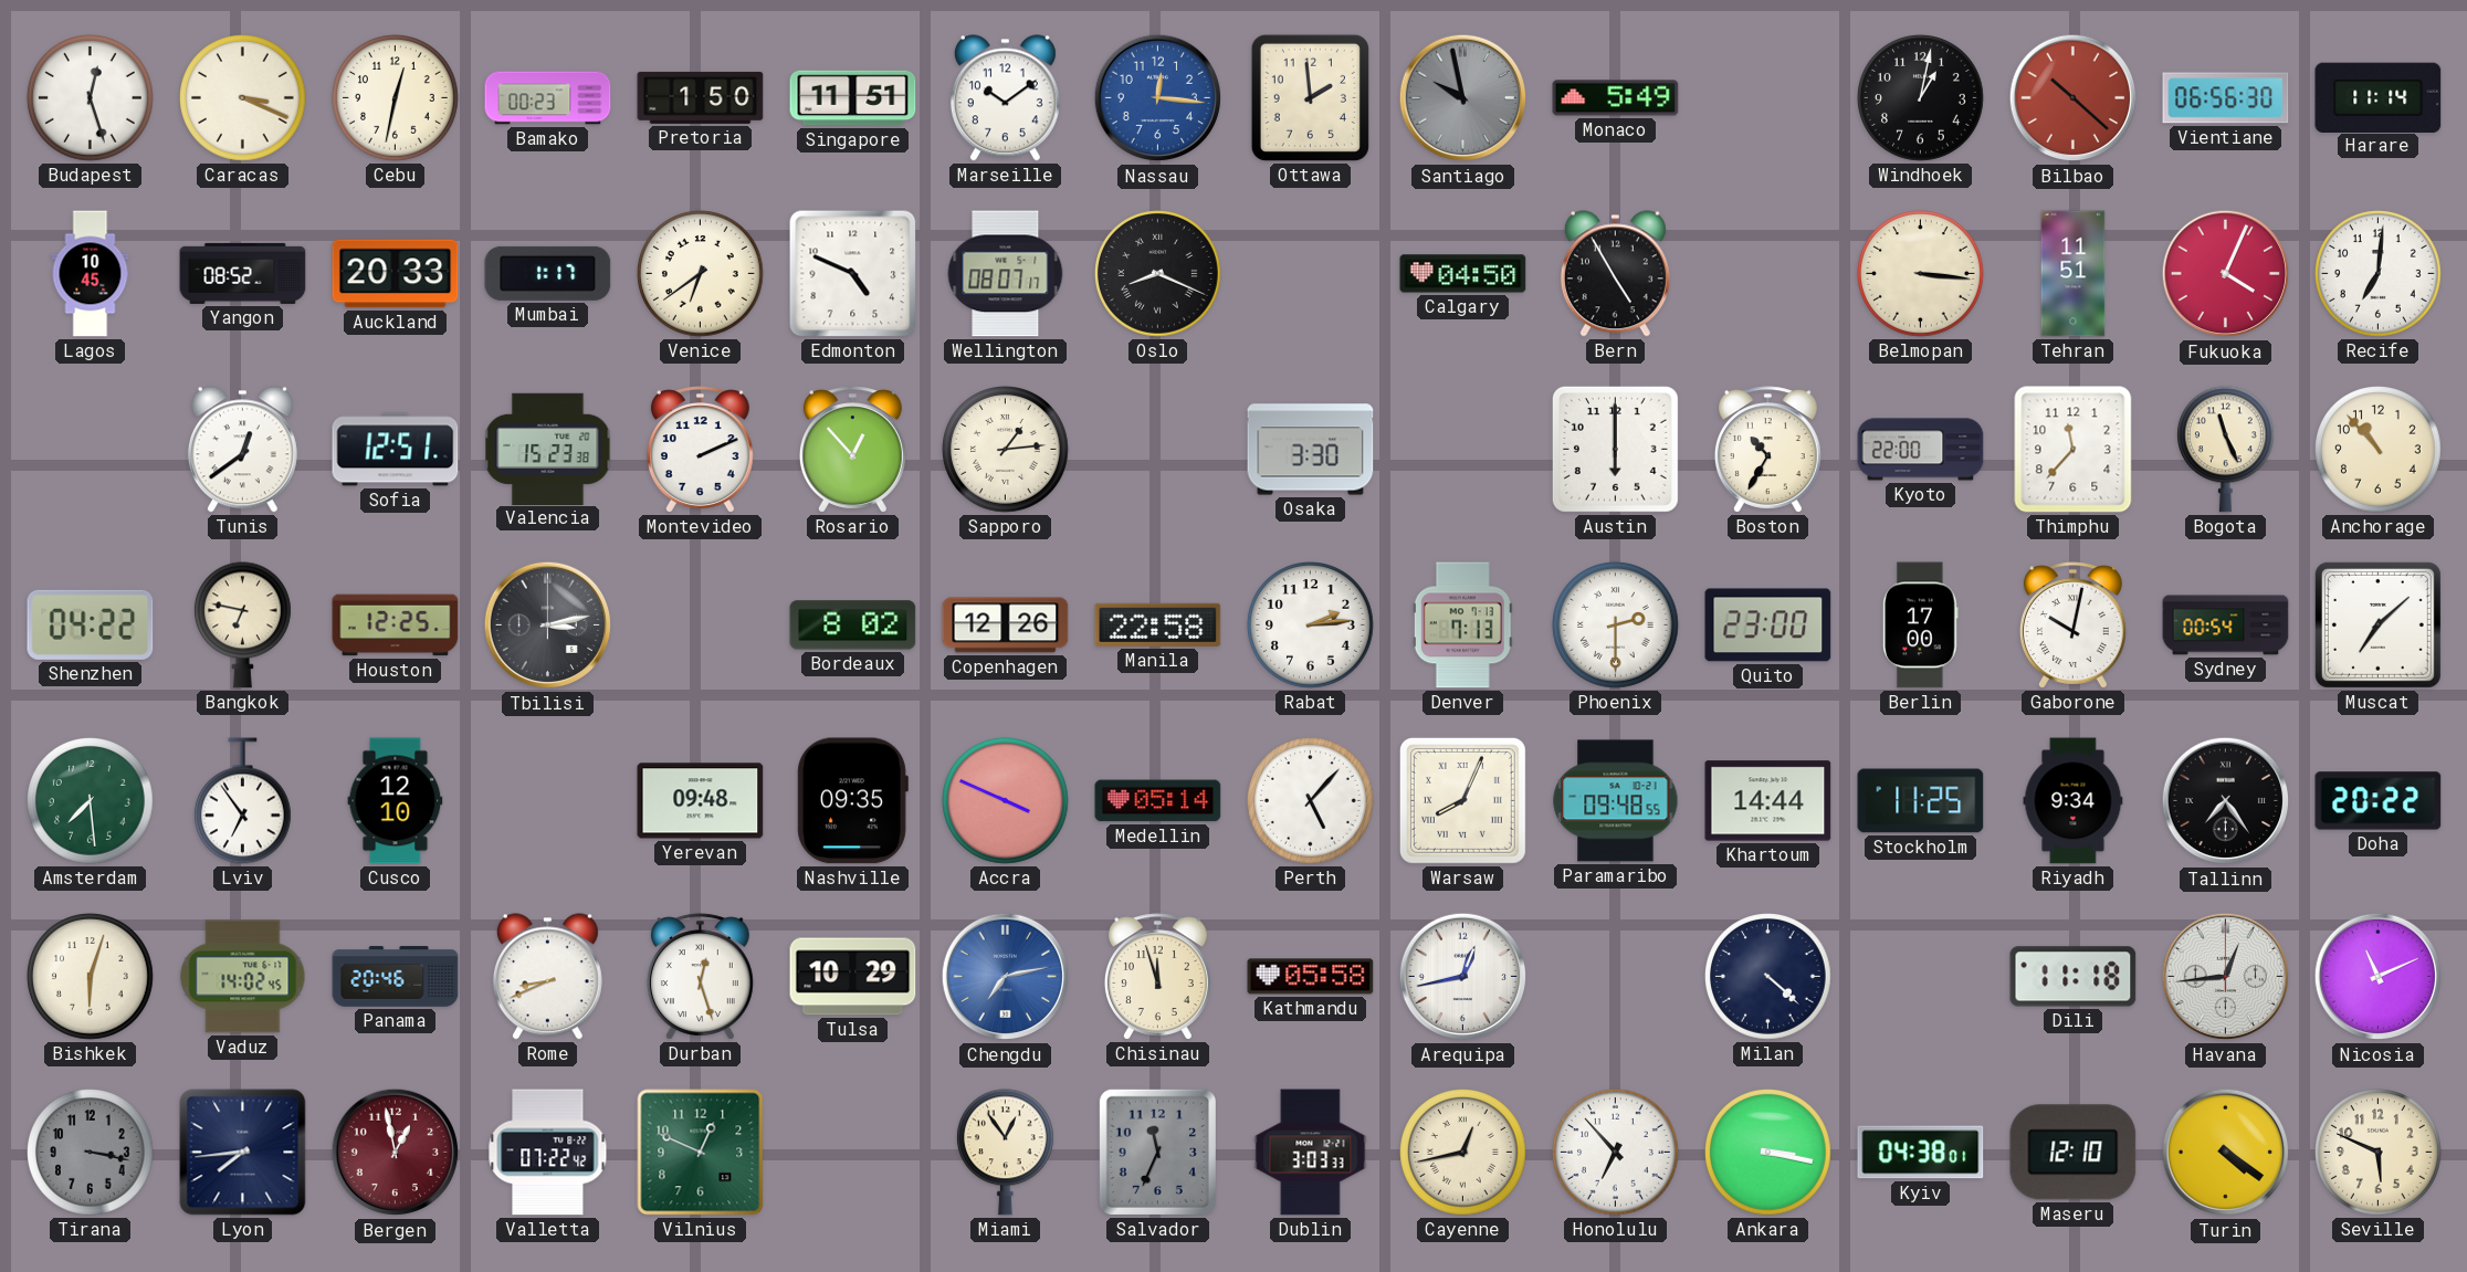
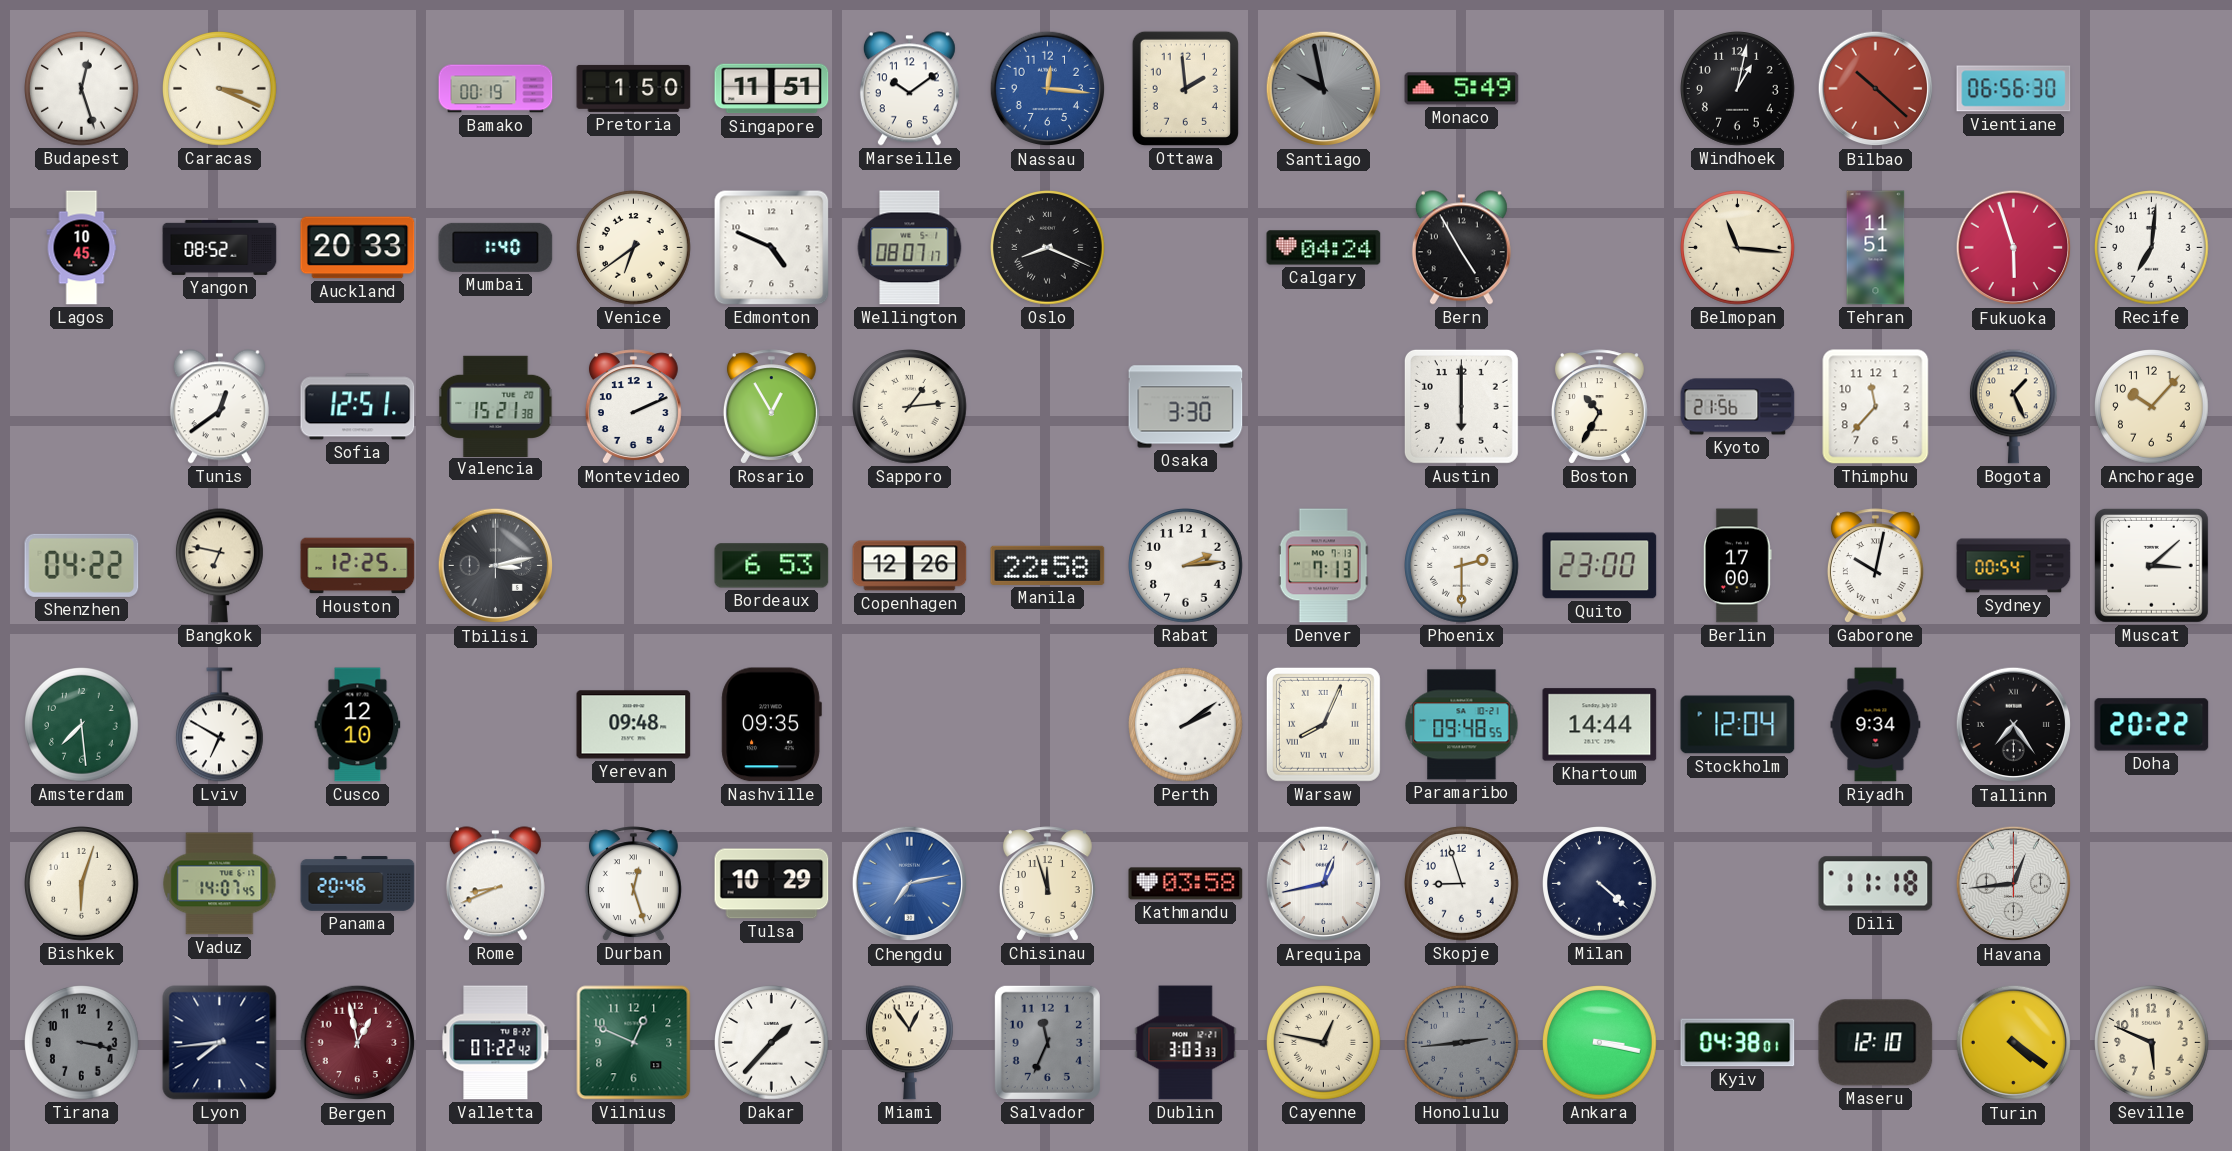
Cebu: 12:32 -> none (396, 98)
Bamako: 00:23 -> 00:19 (496, 89)
Harare: 11:14 -> none (2379, 97)
Mumbai: 1:17 -> 1:40 (496, 247)
Calgary: 04:50 -> 04:24 (1324, 248)
Belmopan: 3:16 -> 11:16 (1738, 248)
Fukuoka: 4:04 -> 5:57 (2014, 248)
Valencia: 15:23 -> 15:21 (496, 406)
Rosario: 12:53 -> 12:55 (771, 407)
Kyoto: 22:00 -> 21:56 (1738, 407)
Bogota: 11:26 -> 1:26 (2013, 407)
Anchorage: 10:53 -> 10:07 (2152, 407)
Bordeaux: 8:02 -> 6:53 (772, 566)
Muscat: 7:08 -> 3:08 (2151, 565)
Lviv: 6:54 -> 6:50 (219, 725)
Accra: 3:49 -> none (1006, 801)
Medellin: 05:14 -> none (1158, 801)
Perth: 5:07 -> 2:09 (1186, 725)
Stockholm: 11:25 -> 12:04 (1738, 725)
Vaduz: 14:02 -> 14:07 (220, 884)
Kathmandu: 05:58 -> 03:58 (1186, 884)
Skopje: none -> 8:57 (1462, 884)
Nicosia: 11:11 -> none (2379, 977)
Dakar: none -> 1:37 (772, 1043)
Cayenne: 12:43 -> 12:47 (1324, 1043)
Honolulu: 6:53 -> 2:44 (1462, 1043)
Honolulu dial: white -> grey (1462, 1043)
